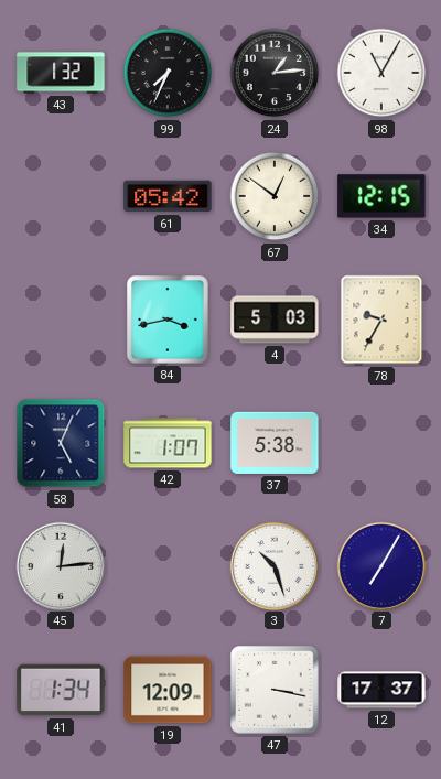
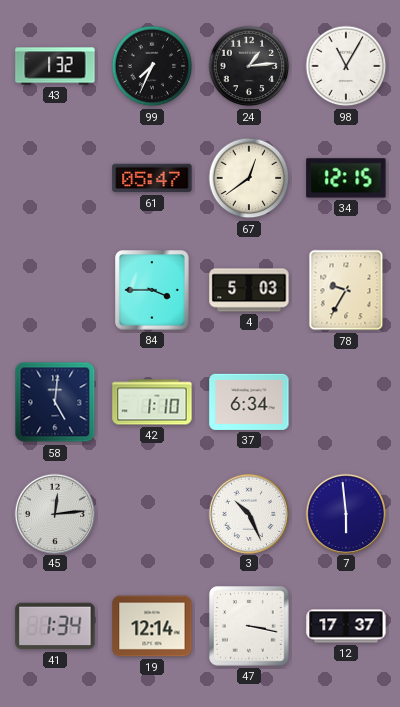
61: 05:42 -> 05:47 (152, 178)
67: 12:51 -> 12:39 (249, 178)
84: 3:43 -> 3:45 (153, 290)
58: 5:04 -> 5:01 (55, 402)
42: 1:07 -> 1:10 (152, 402)
37: 5:38 -> 6:34 (249, 402)
3: 10:27 -> 10:26 (248, 513)
7: 7:05 -> 5:59 (345, 513)
19: 12:09 -> 12:14 (152, 626)
